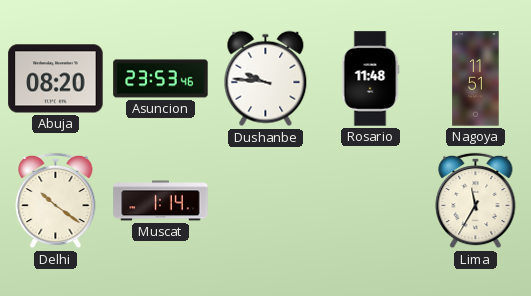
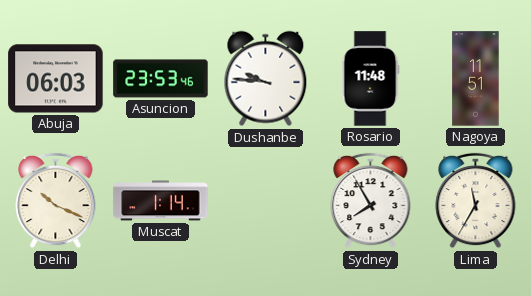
Abuja: 08:20 -> 06:03 (56, 79)
Delhi: 10:21 -> 10:19 (56, 201)
Sydney: none -> 7:55 (371, 201)
